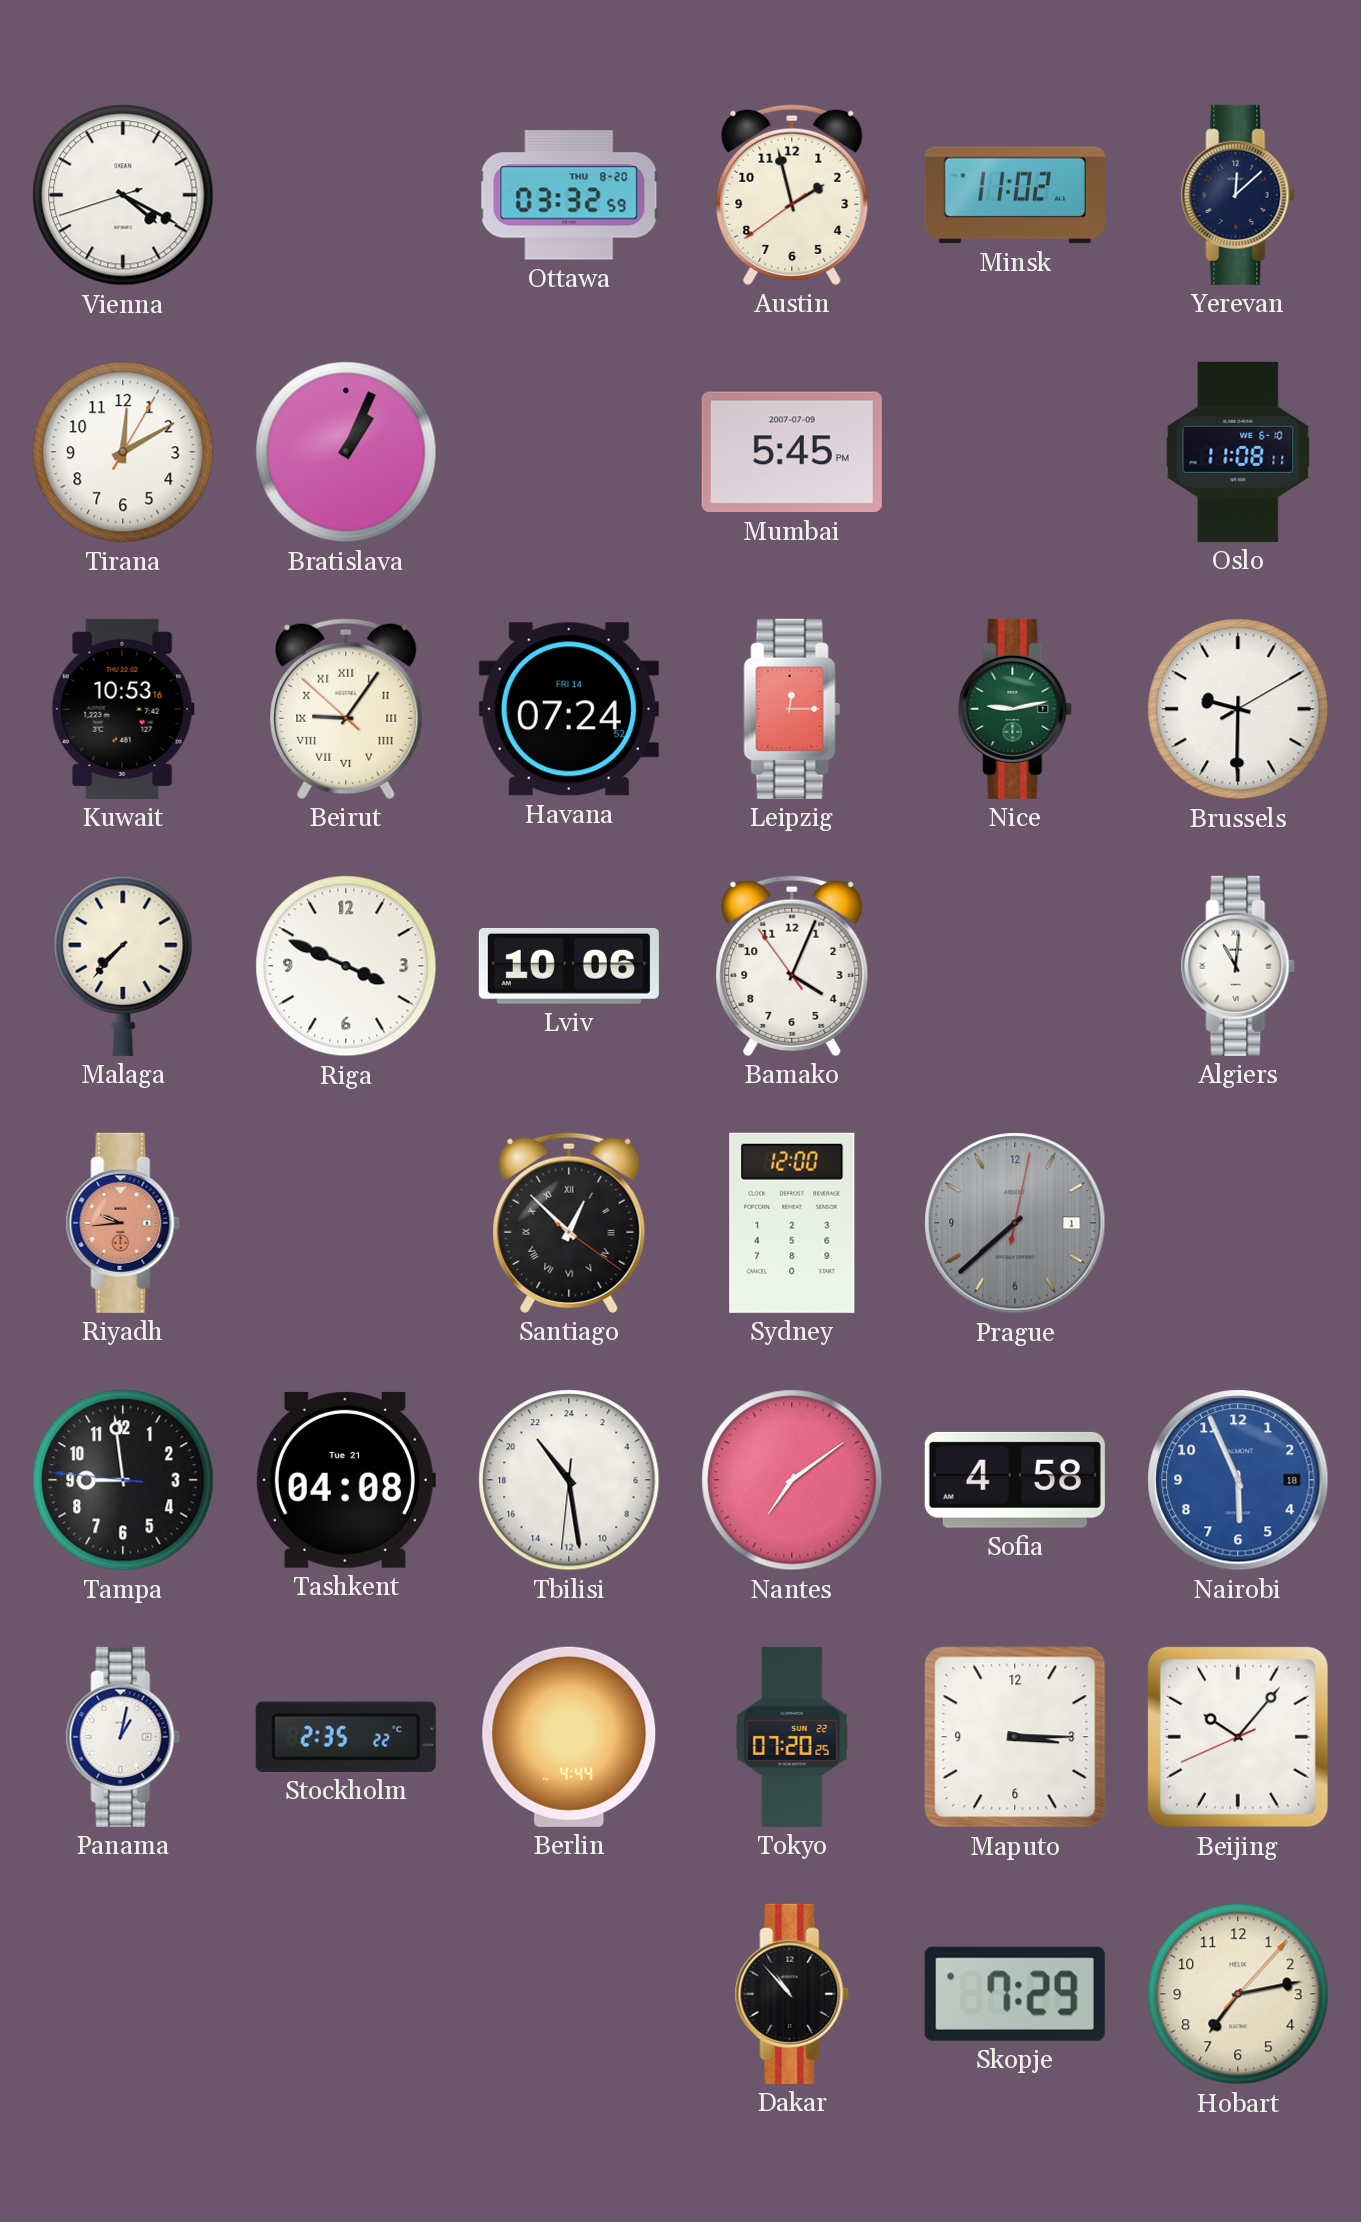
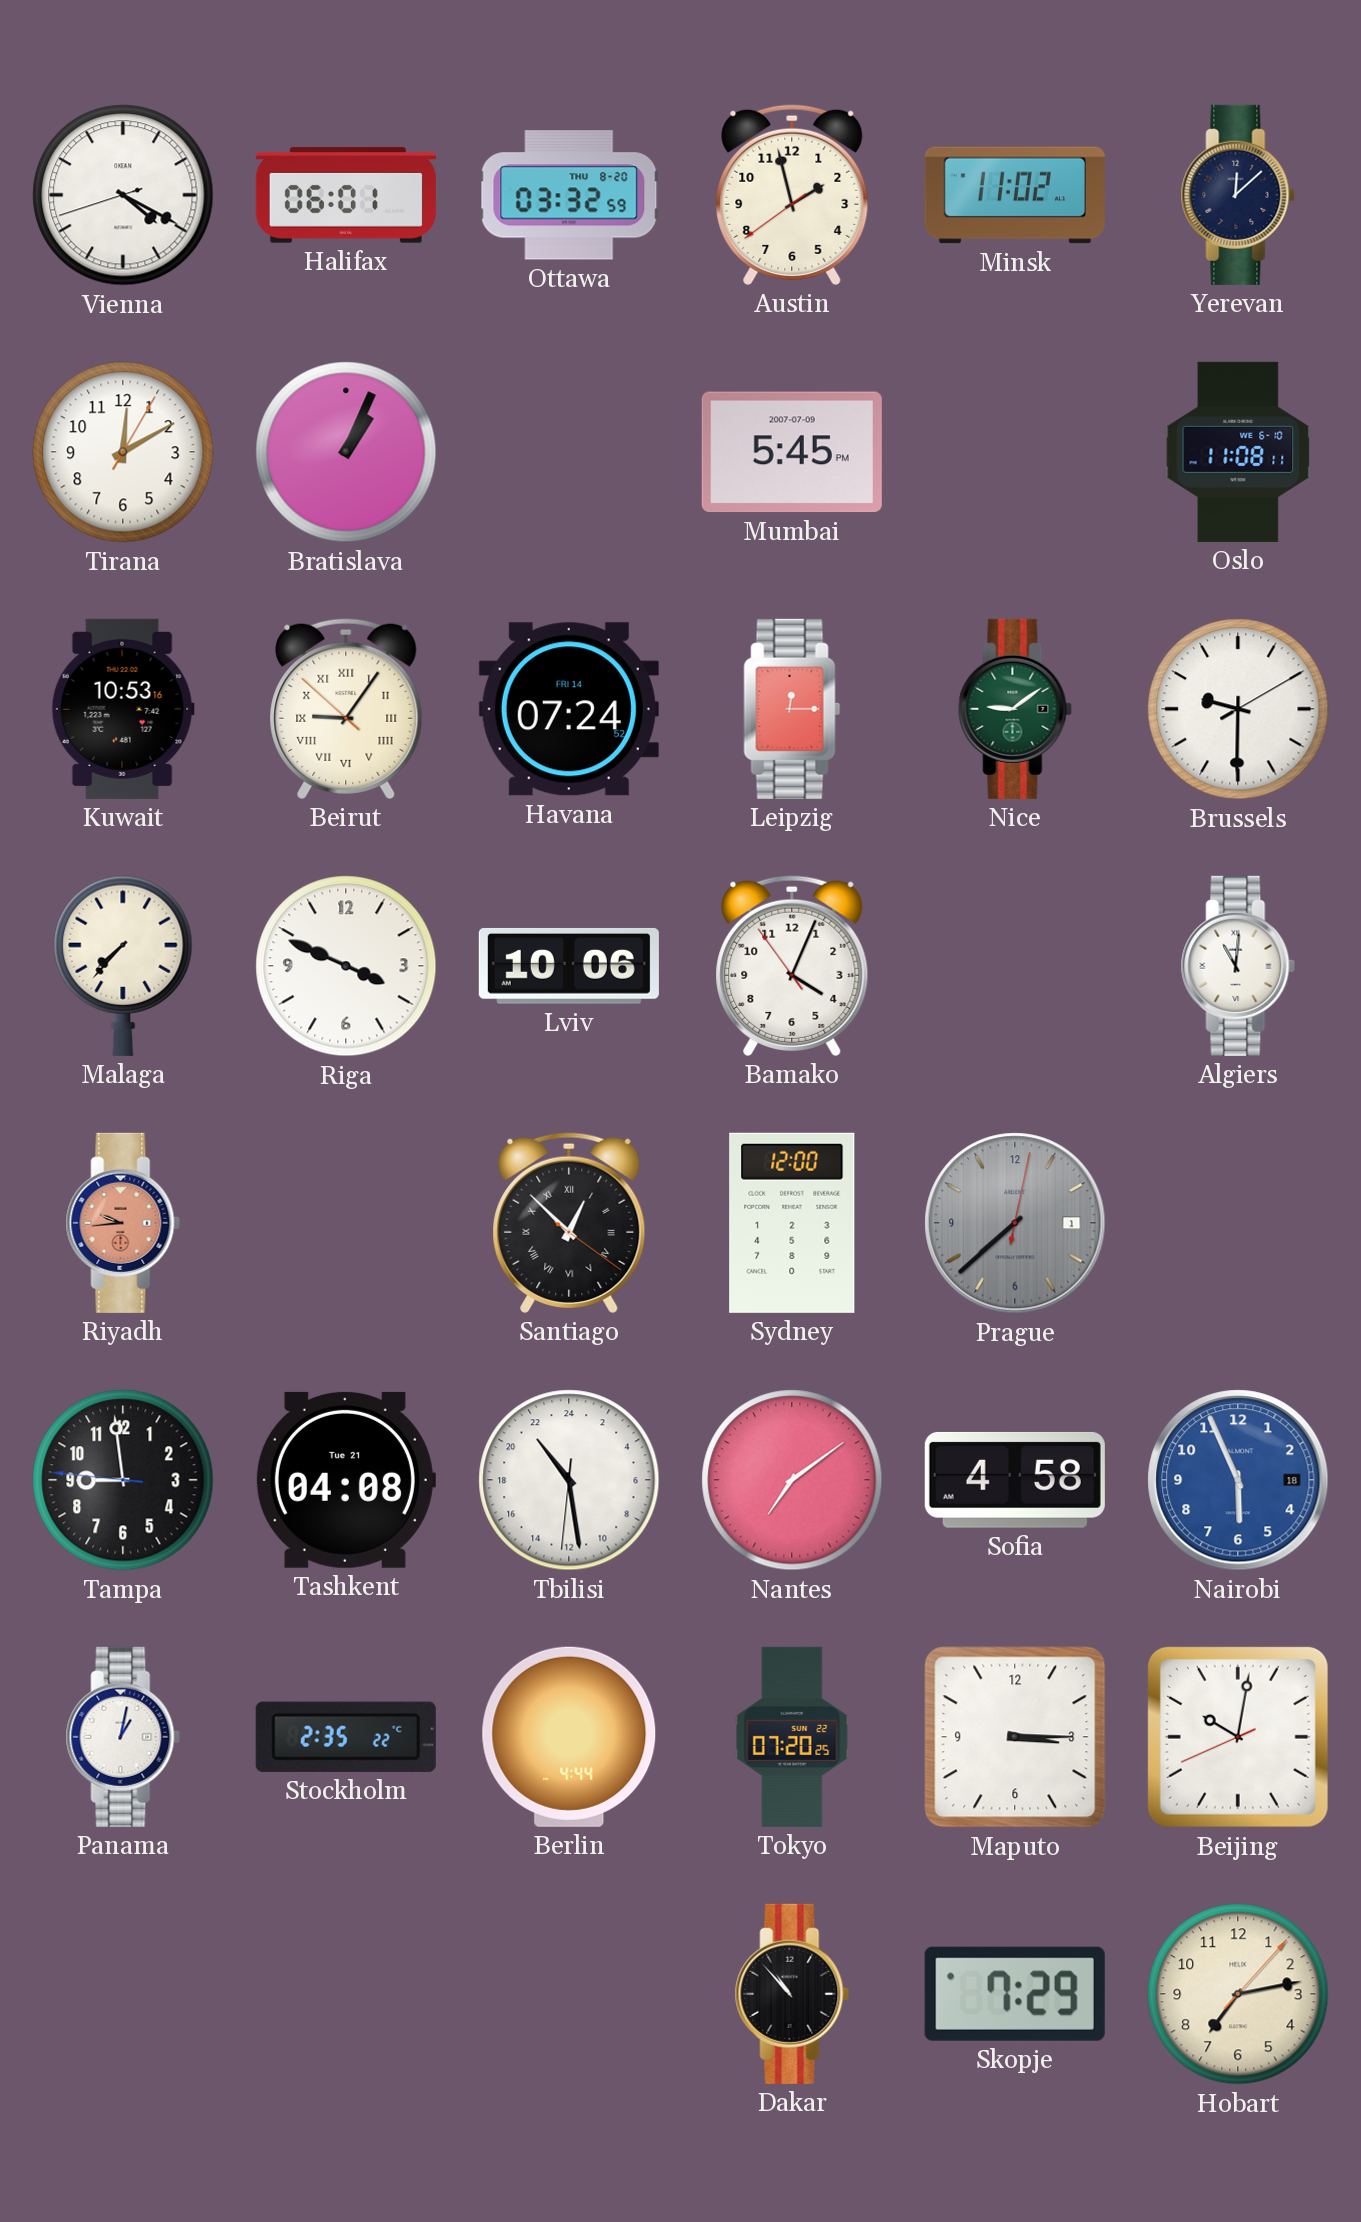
Halifax: none -> 06:01 (346, 195)
Nice: 9:13 -> 9:09 (1015, 709)
Beijing: 10:06 -> 10:01 (1238, 1737)
